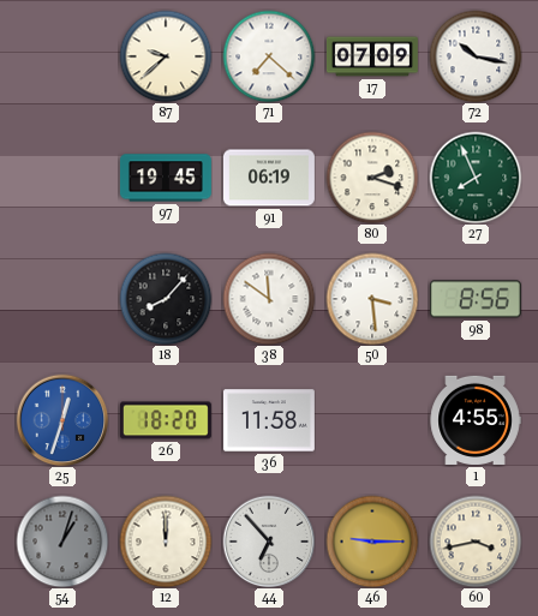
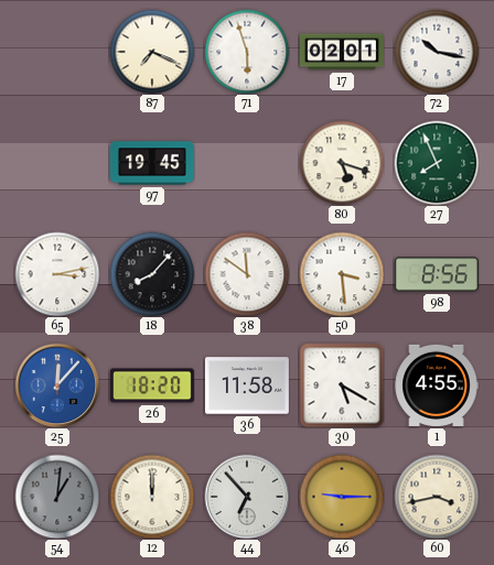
87: 9:38 -> 7:19 (152, 52)
71: 7:22 -> 5:57 (247, 52)
17: 07:09 -> 02:01 (342, 52)
91: 06:19 -> none (269, 178)
80: 2:18 -> 5:18 (342, 163)
65: none -> 3:13 (57, 274)
25: 12:33 -> 12:07 (57, 385)
30: none -> 5:20 (342, 385)
54: 1:03 -> 1:01 (57, 497)
